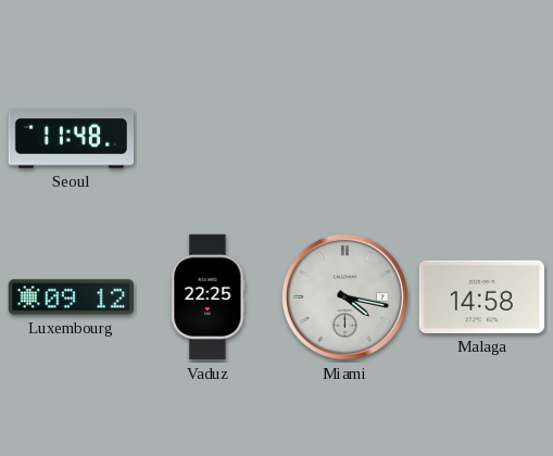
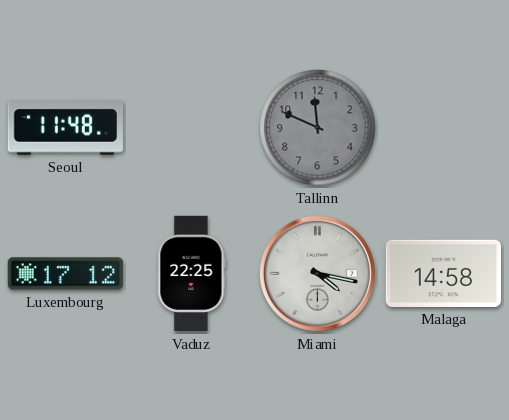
Tallinn: none -> 11:49 (318, 128)
Luxembourg: 09:12 -> 17:12 (66, 274)
